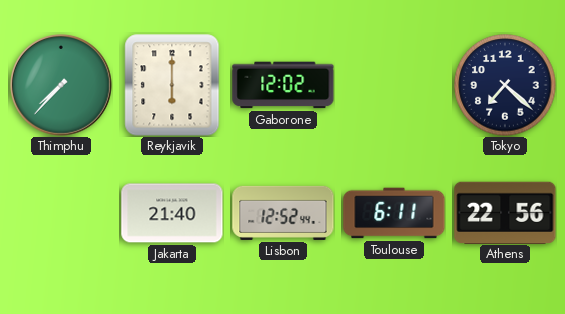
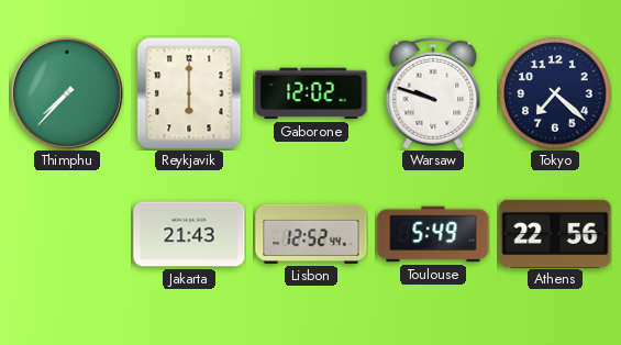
Warsaw: none -> 9:48 (433, 93)
Jakarta: 21:40 -> 21:43 (189, 234)
Toulouse: 6:11 -> 5:49 (433, 234)
